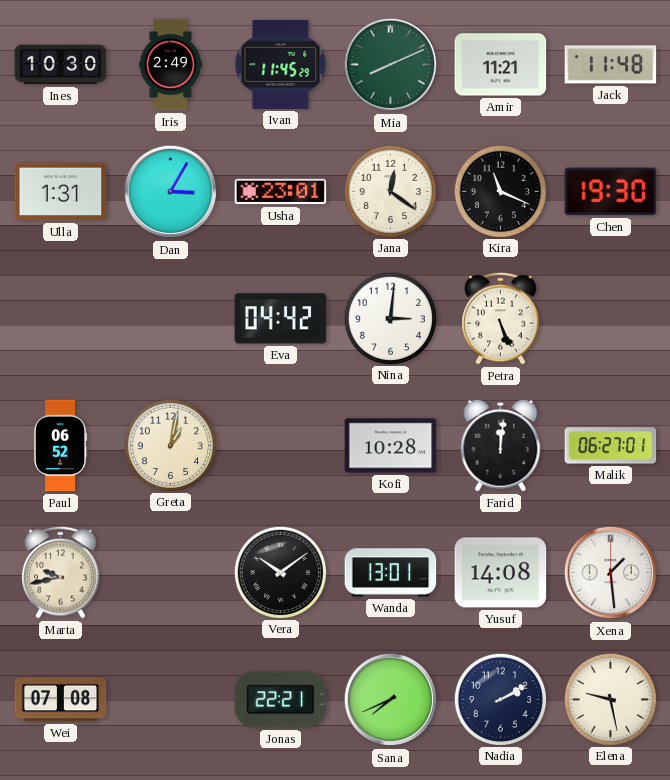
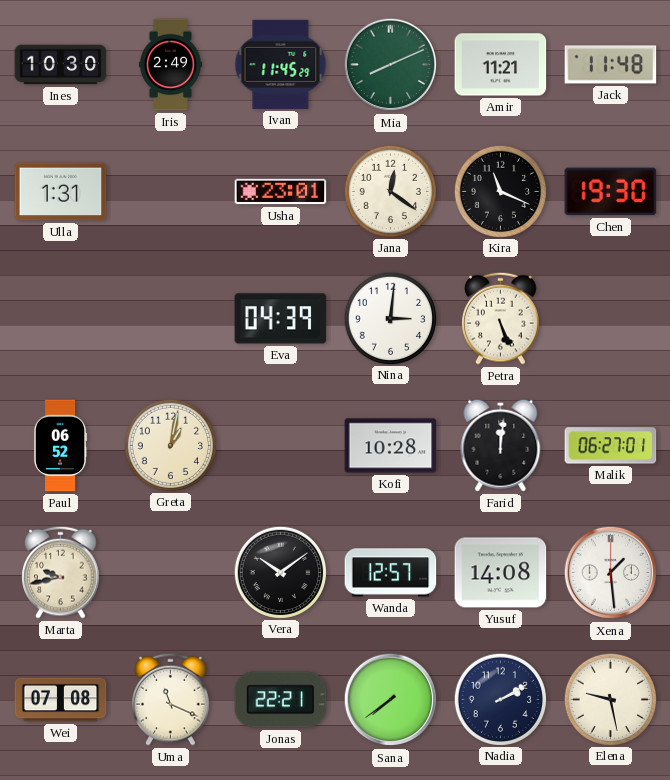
Dan: 3:05 -> none (171, 192)
Eva: 04:42 -> 04:39 (281, 319)
Wanda: 13:01 -> 12:57 (391, 573)
Uma: none -> 11:19 (171, 699)
Sana: 7:41 -> 7:39 (391, 700)
